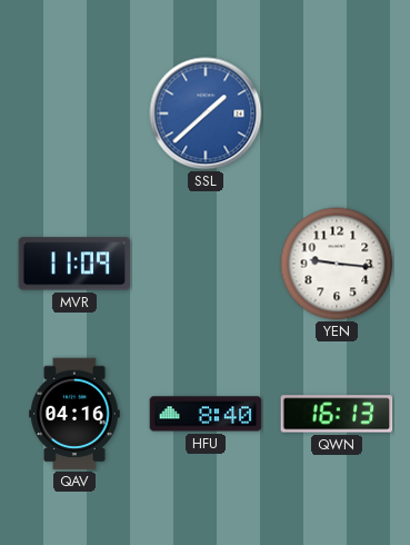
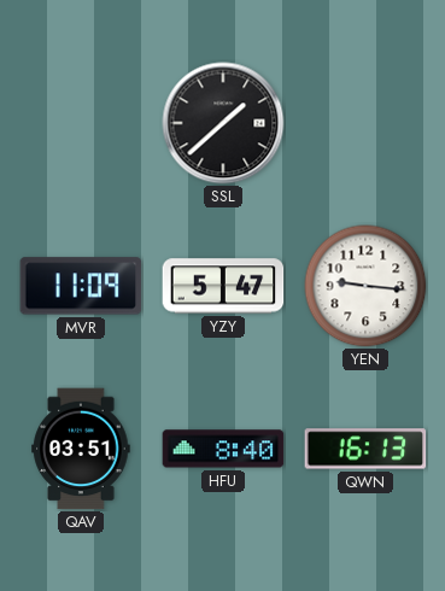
SSL dial: blue -> black (223, 123)
YZY: none -> 5:47 (223, 286)
QAV: 04:16 -> 03:51 (81, 449)
